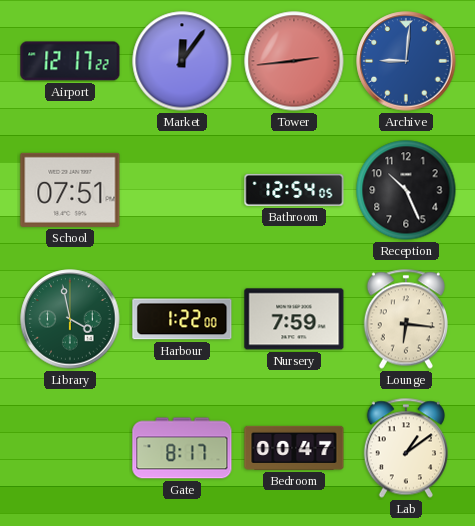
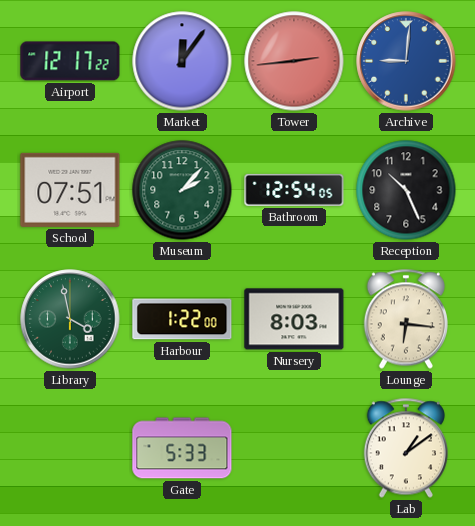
Museum: none -> 2:07 (182, 190)
Nursery: 7:59 -> 8:03 (294, 319)
Gate: 8:17 -> 5:33 (182, 448)
Bedroom: 00:47 -> none (294, 448)
